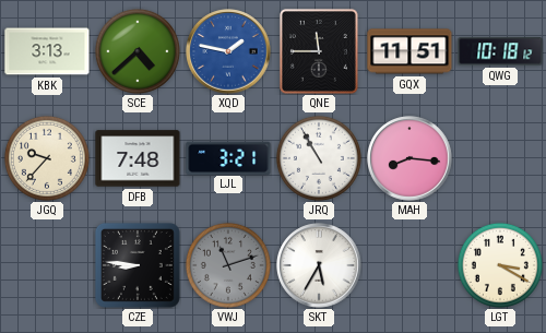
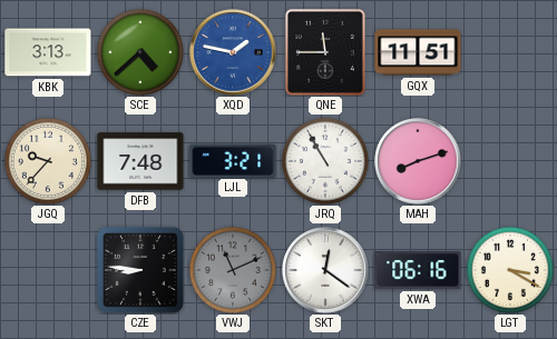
QWG: 10:18 -> none (500, 51)
MAH: 8:16 -> 8:12 (418, 161)
VWJ: 11:12 -> 11:11 (233, 270)
SKT: 5:35 -> 12:21 (325, 270)
XWA: none -> 06:16 (418, 270)
